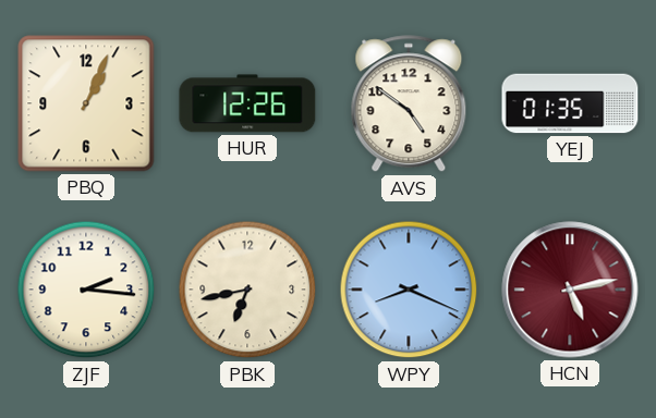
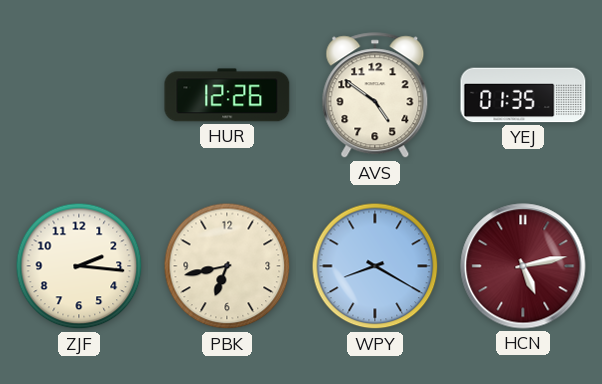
PBQ: 1:04 -> none (86, 103)
WPY: 8:19 -> 8:20 (375, 266)
